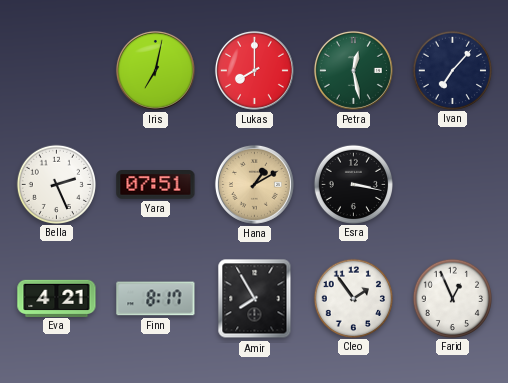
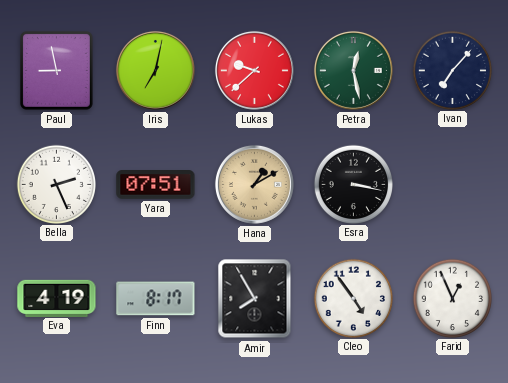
Paul: none -> 8:58 (56, 70)
Lukas: 8:00 -> 9:38 (254, 70)
Eva: 4:21 -> 4:19 (57, 298)
Cleo: 1:54 -> 4:54 (353, 298)
